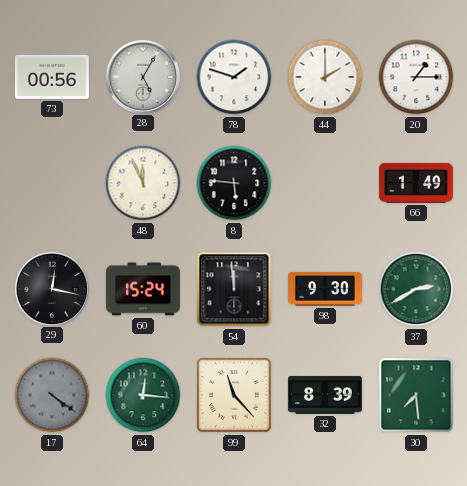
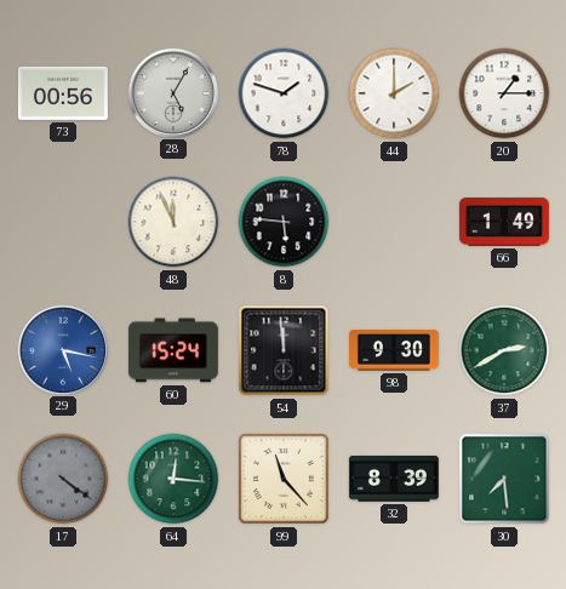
29: 12:17 -> 5:17 (62, 349)
29 dial: black -> blue (62, 349)
